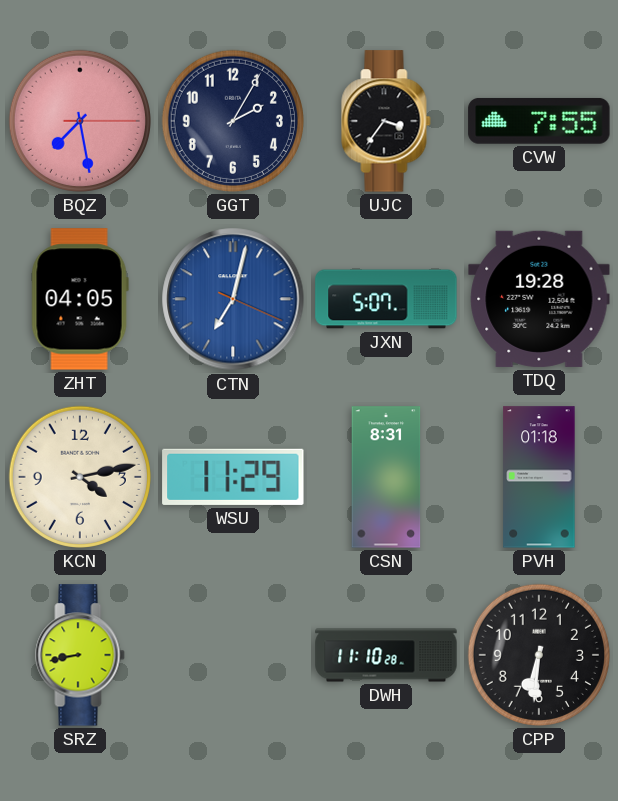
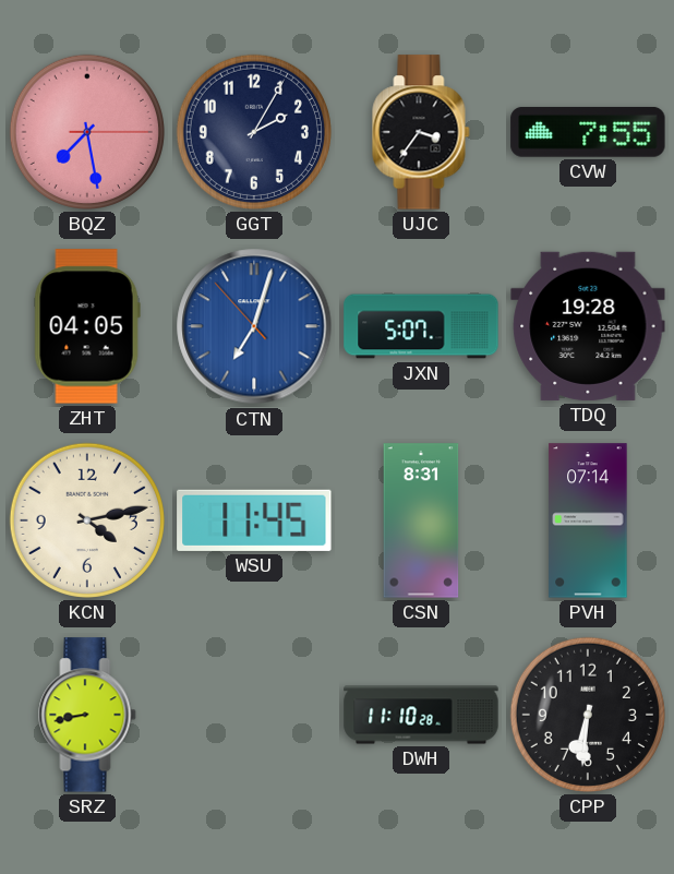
CTN: 7:02:19 -> 7:02:53 (254, 326)
WSU: 11:29 -> 11:45 (254, 520)
PVH: 01:18 -> 07:14 (588, 520)
